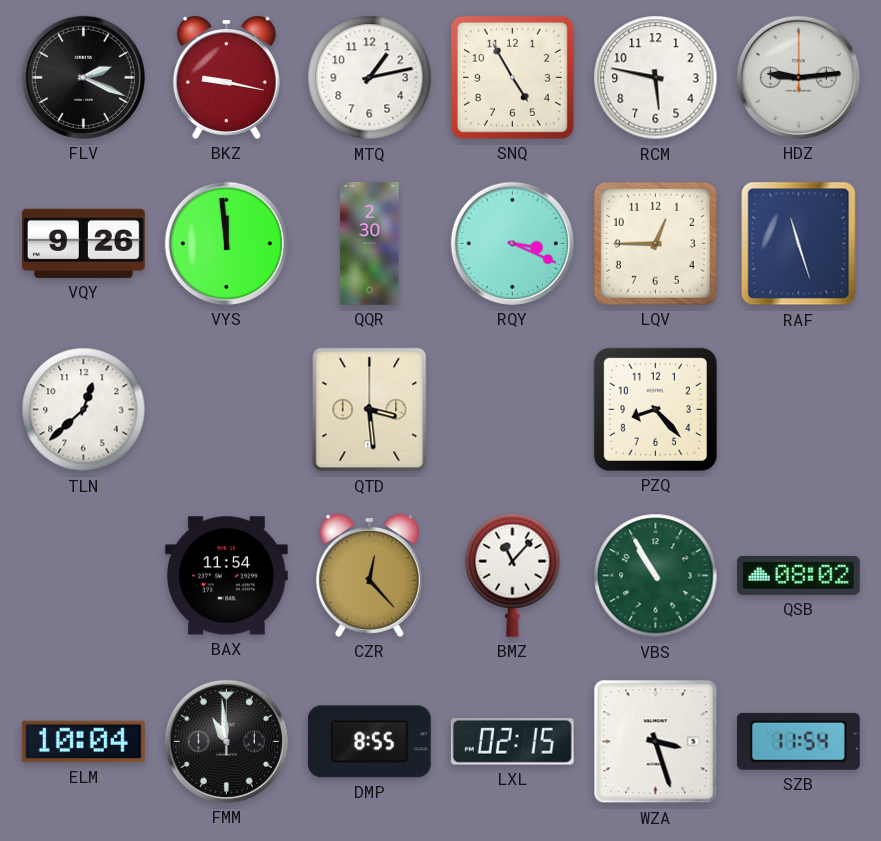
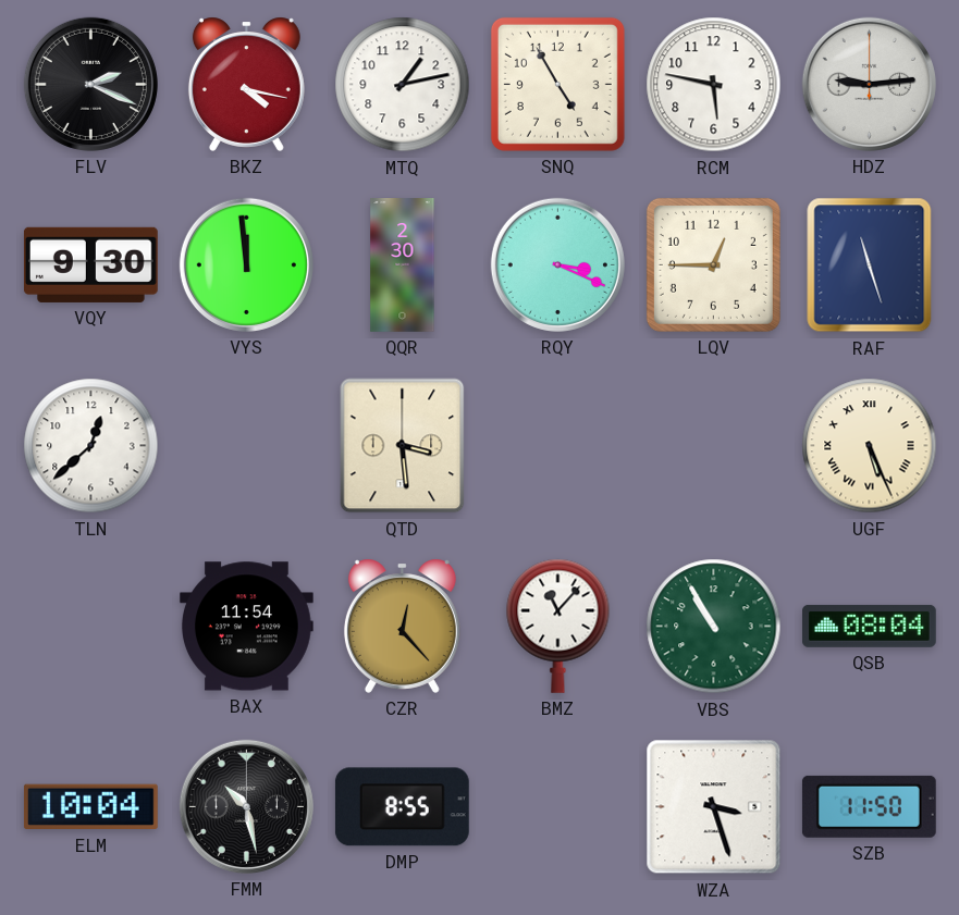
BKZ: 9:17 -> 4:17 (246, 84)
VQY: 9:26 -> 9:30 (90, 264)
PZQ: 8:23 -> none (655, 409)
UGF: none -> 5:26 (870, 446)
QSB: 08:02 -> 08:04 (869, 626)
FMM: 10:59 -> 10:28 (246, 806)
LXL: 02:15 -> none (512, 742)
SZB: 11:54 -> 11:50 (869, 806)
